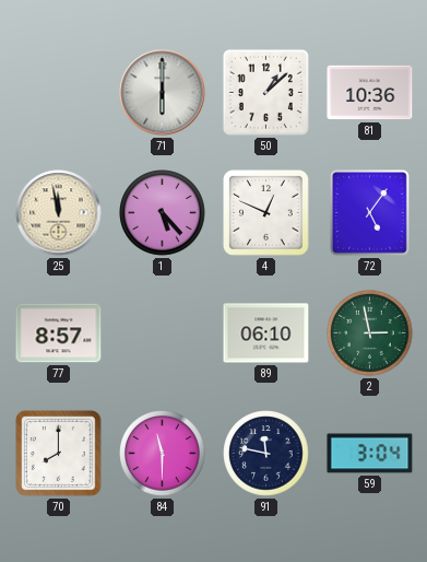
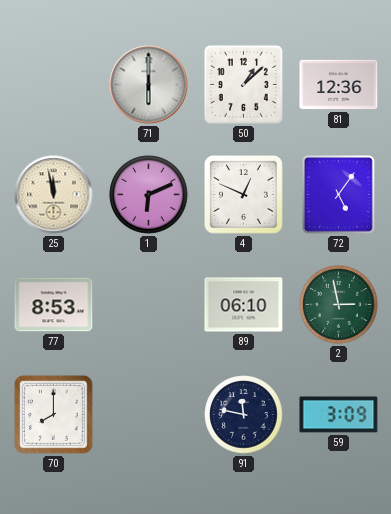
81: 10:36 -> 12:36 (339, 85)
1: 5:23 -> 6:11 (149, 195)
77: 8:57 -> 8:53 (54, 305)
84: 11:30 -> none (163, 454)
59: 3:04 -> 3:09 (339, 415)
